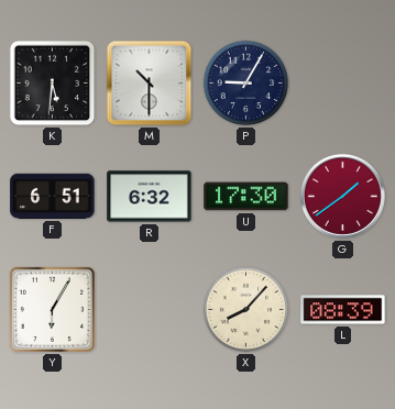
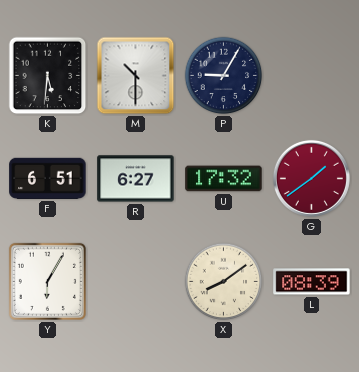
R: 6:32 -> 6:27 (136, 179)
U: 17:30 -> 17:32 (224, 179)
X: 8:07 -> 8:09 (224, 282)
